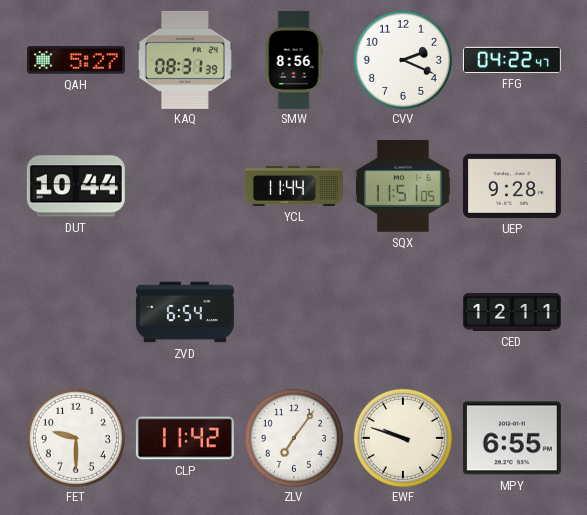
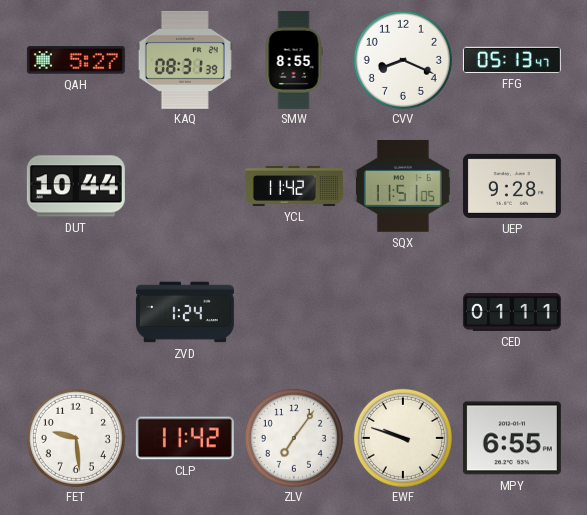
SMW: 8:56 -> 8:55 (294, 60)
CVV: 2:19 -> 8:19 (403, 60)
FFG: 04:22 -> 05:13 (512, 60)
YCL: 11:44 -> 11:42 (294, 186)
ZVD: 6:54 -> 1:24 (185, 312)
CED: 12:11 -> 01:11 (512, 312)
FET: 9:30 -> 9:29 (76, 438)
